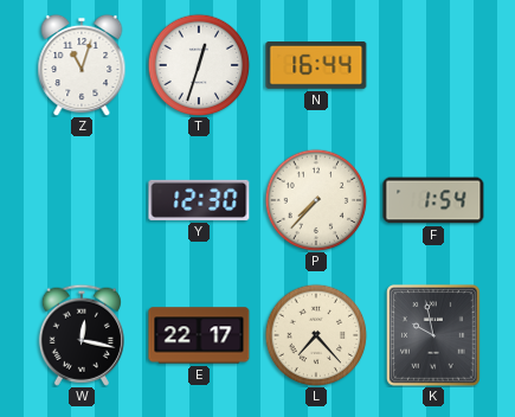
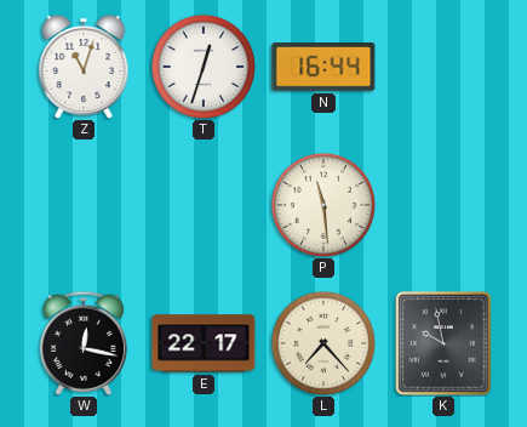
Y: 12:30 -> none (199, 200)
P: 7:37 -> 11:29 (323, 205)
F: 1:54 -> none (433, 200)
